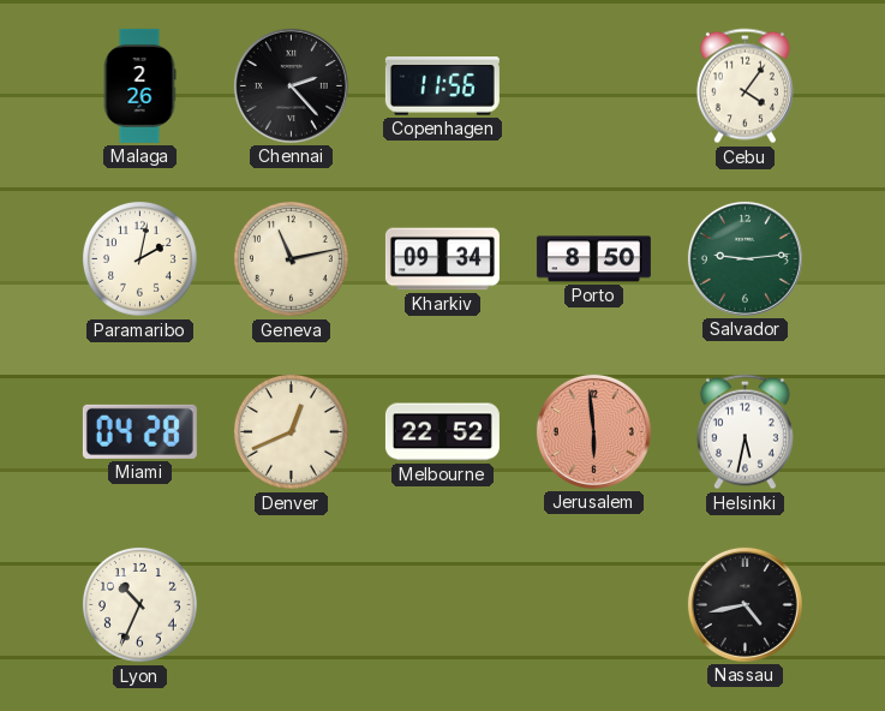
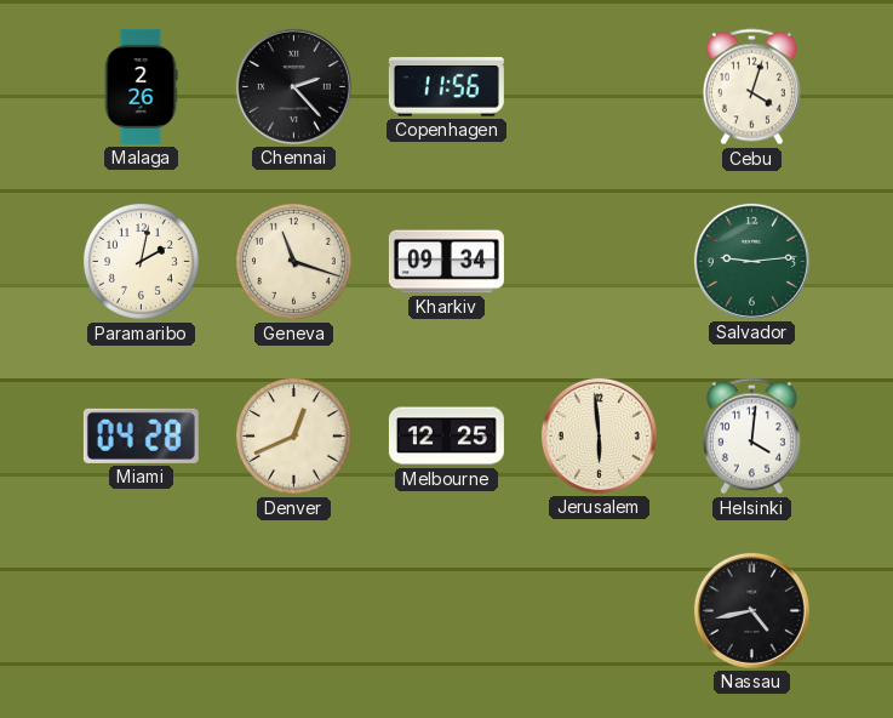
Cebu: 4:06 -> 4:03 (751, 87)
Geneva: 11:13 -> 11:18 (293, 261)
Porto: 8:50 -> none (593, 259)
Melbourne: 22:52 -> 12:25 (446, 437)
Jerusalem dial: salmon -> cream (599, 435)
Helsinki: 5:32 -> 4:01 (751, 437)
Lyon: 10:34 -> none (139, 604)
